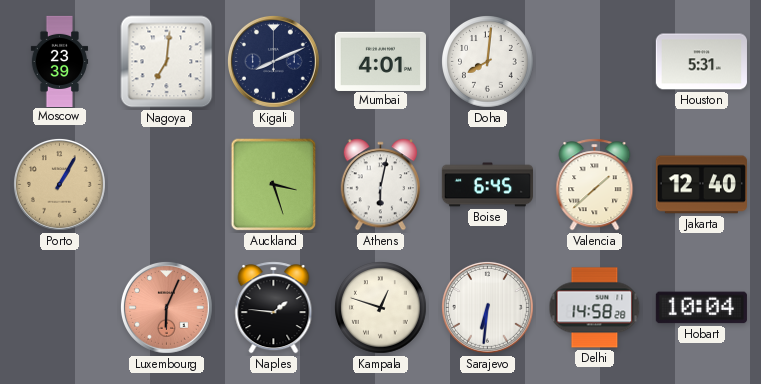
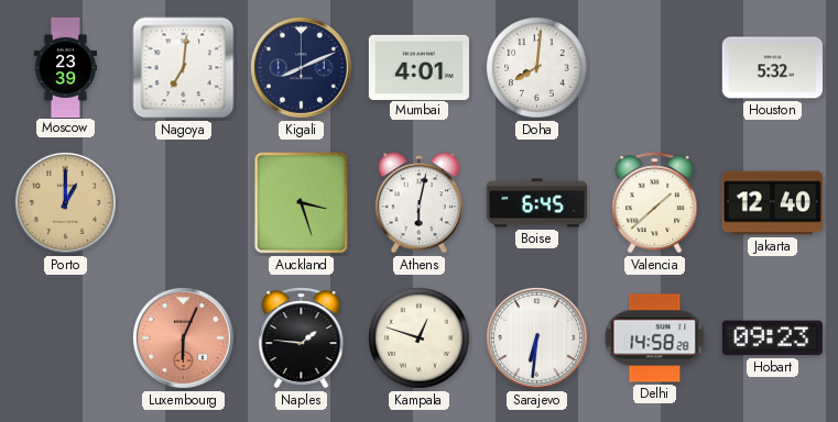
Houston: 5:31 -> 5:32 (772, 68)
Porto: 1:05 -> 1:00 (65, 202)
Hobart: 10:04 -> 09:23 (772, 338)
